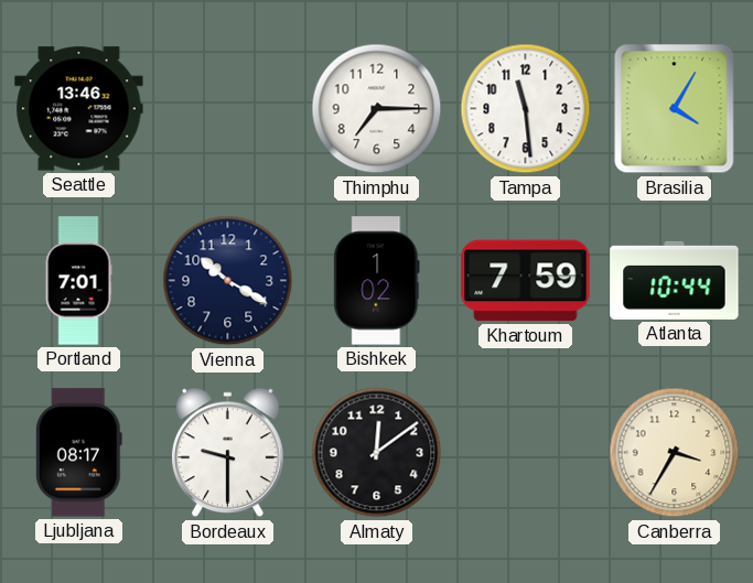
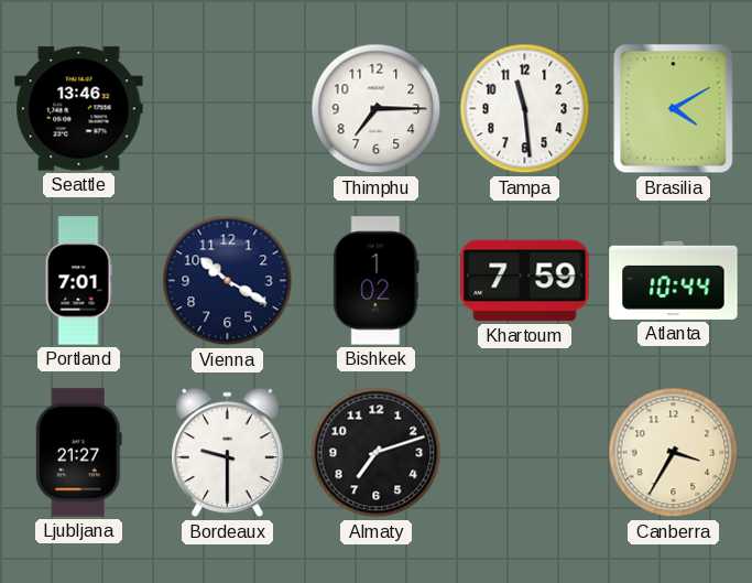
Brasilia: 4:05 -> 4:10 (674, 109)
Ljubljana: 08:17 -> 21:27 (78, 453)
Almaty: 12:09 -> 7:12 (377, 453)
